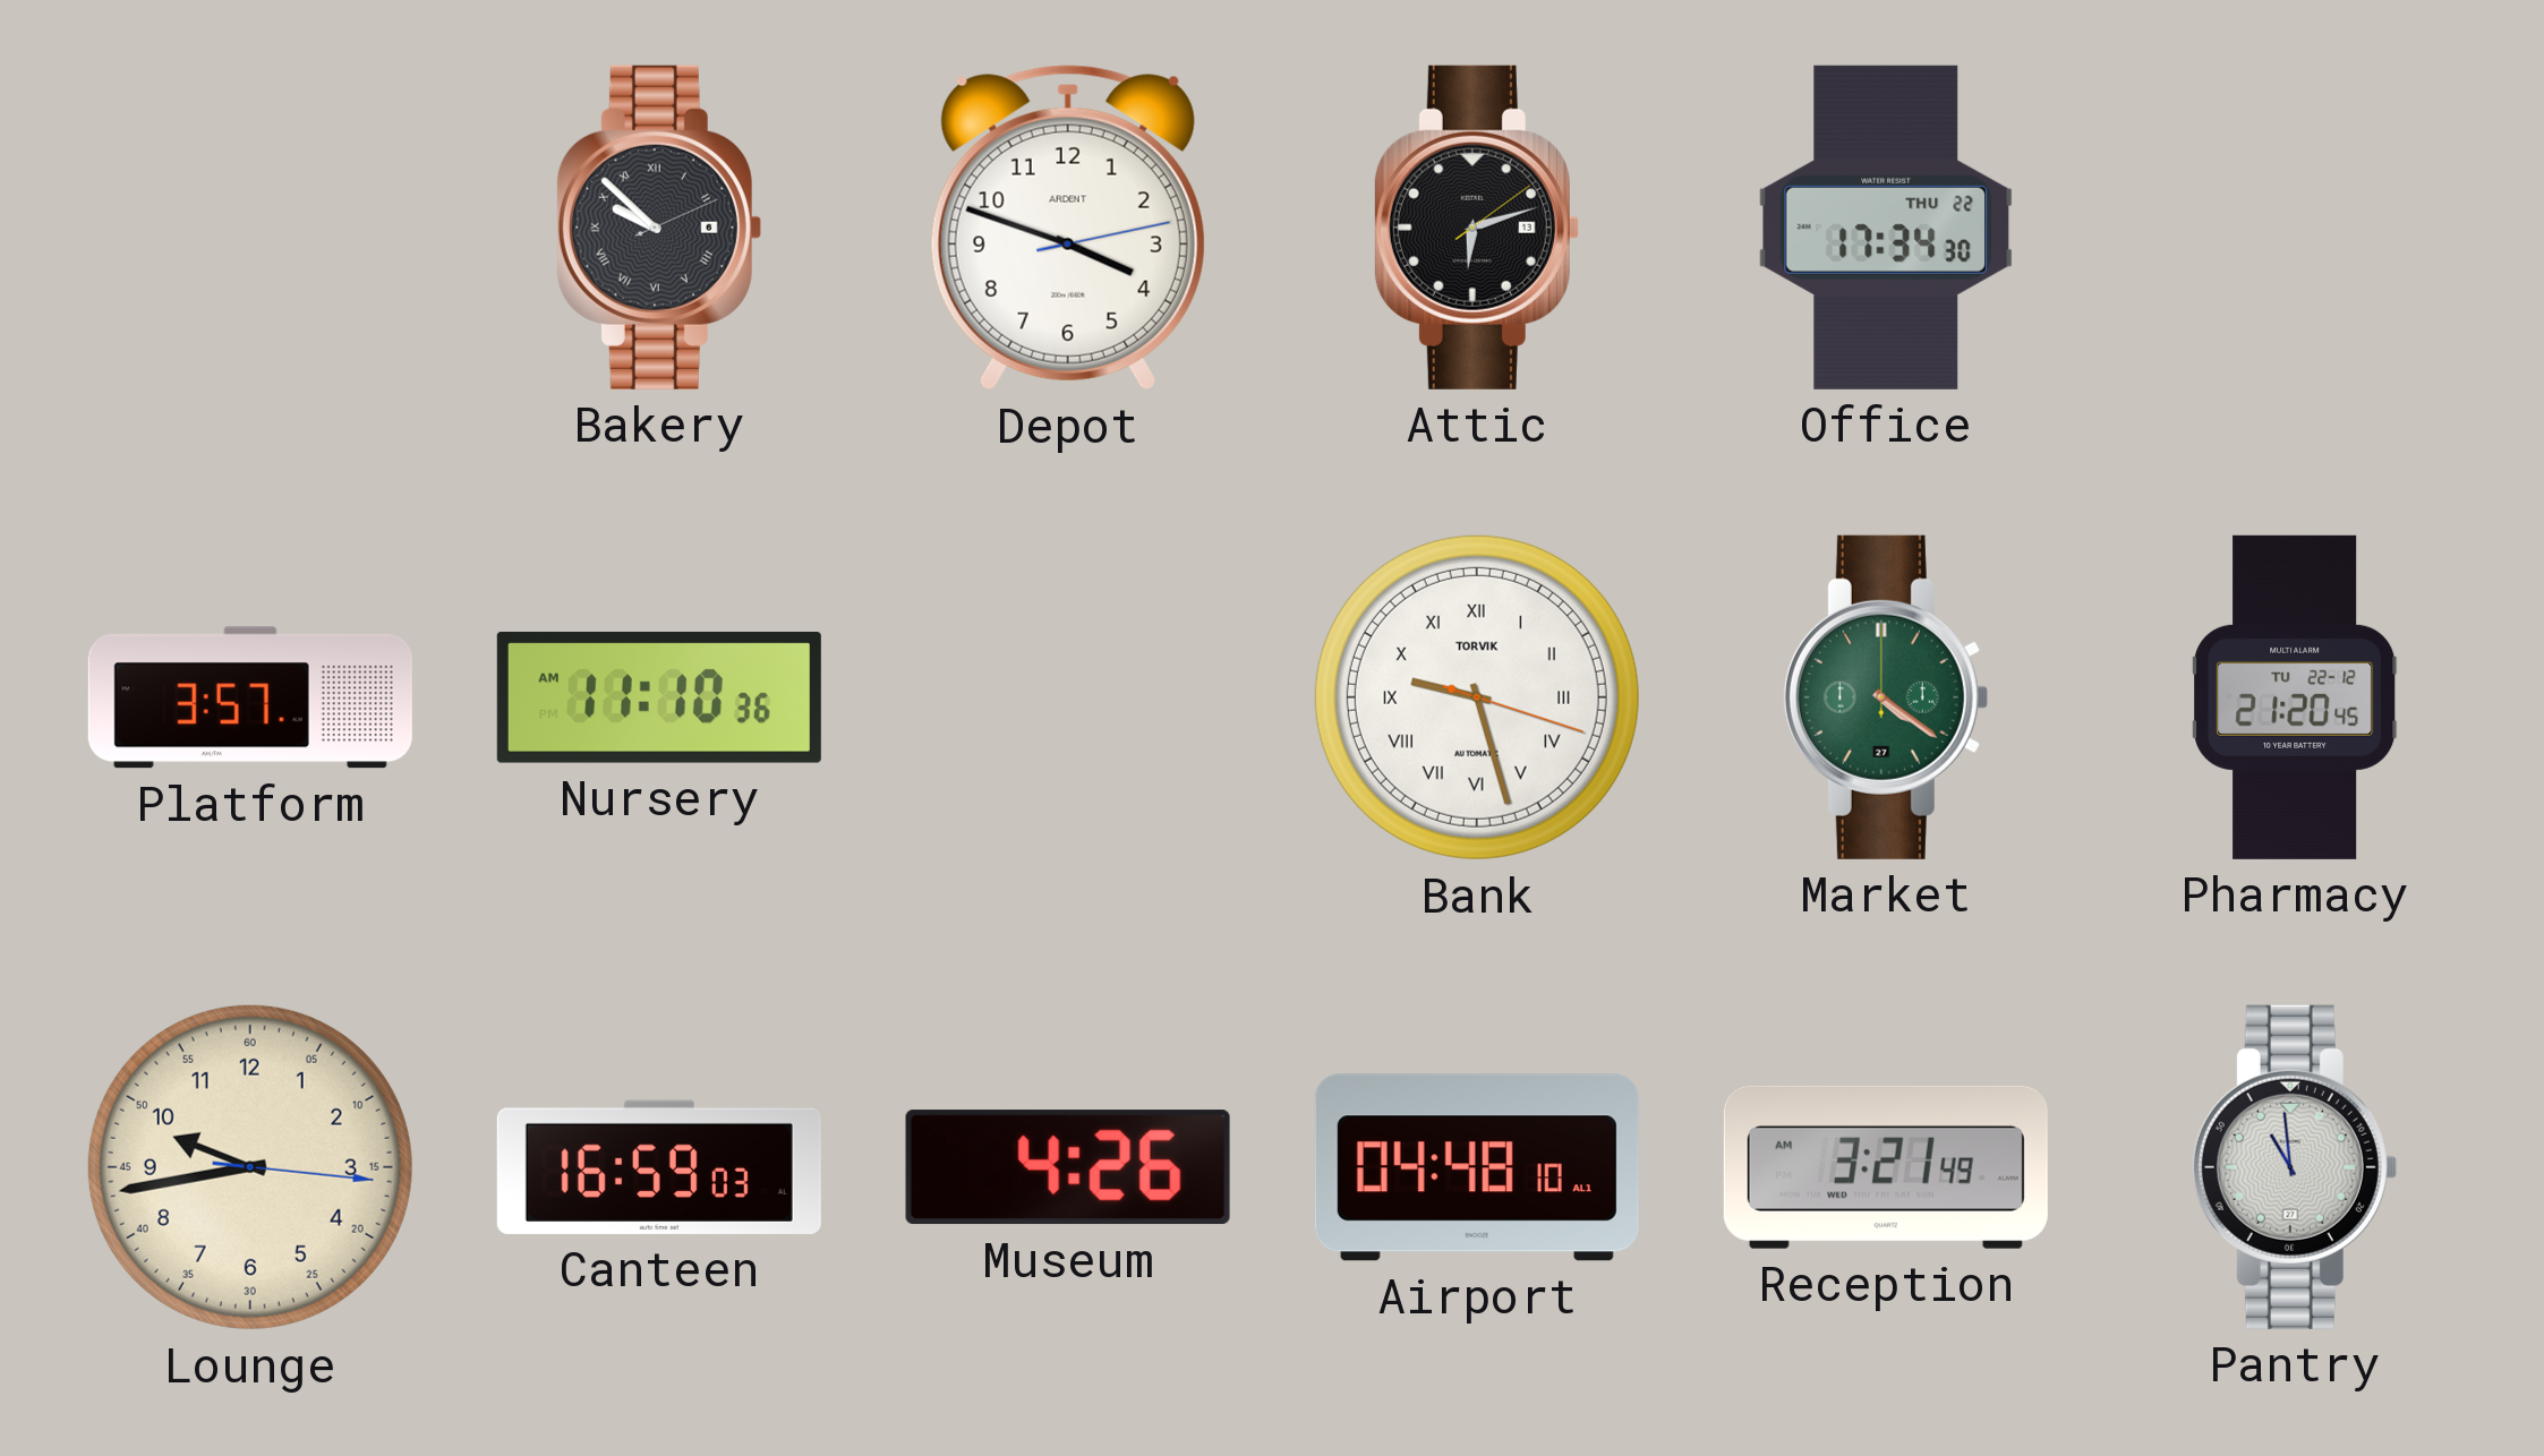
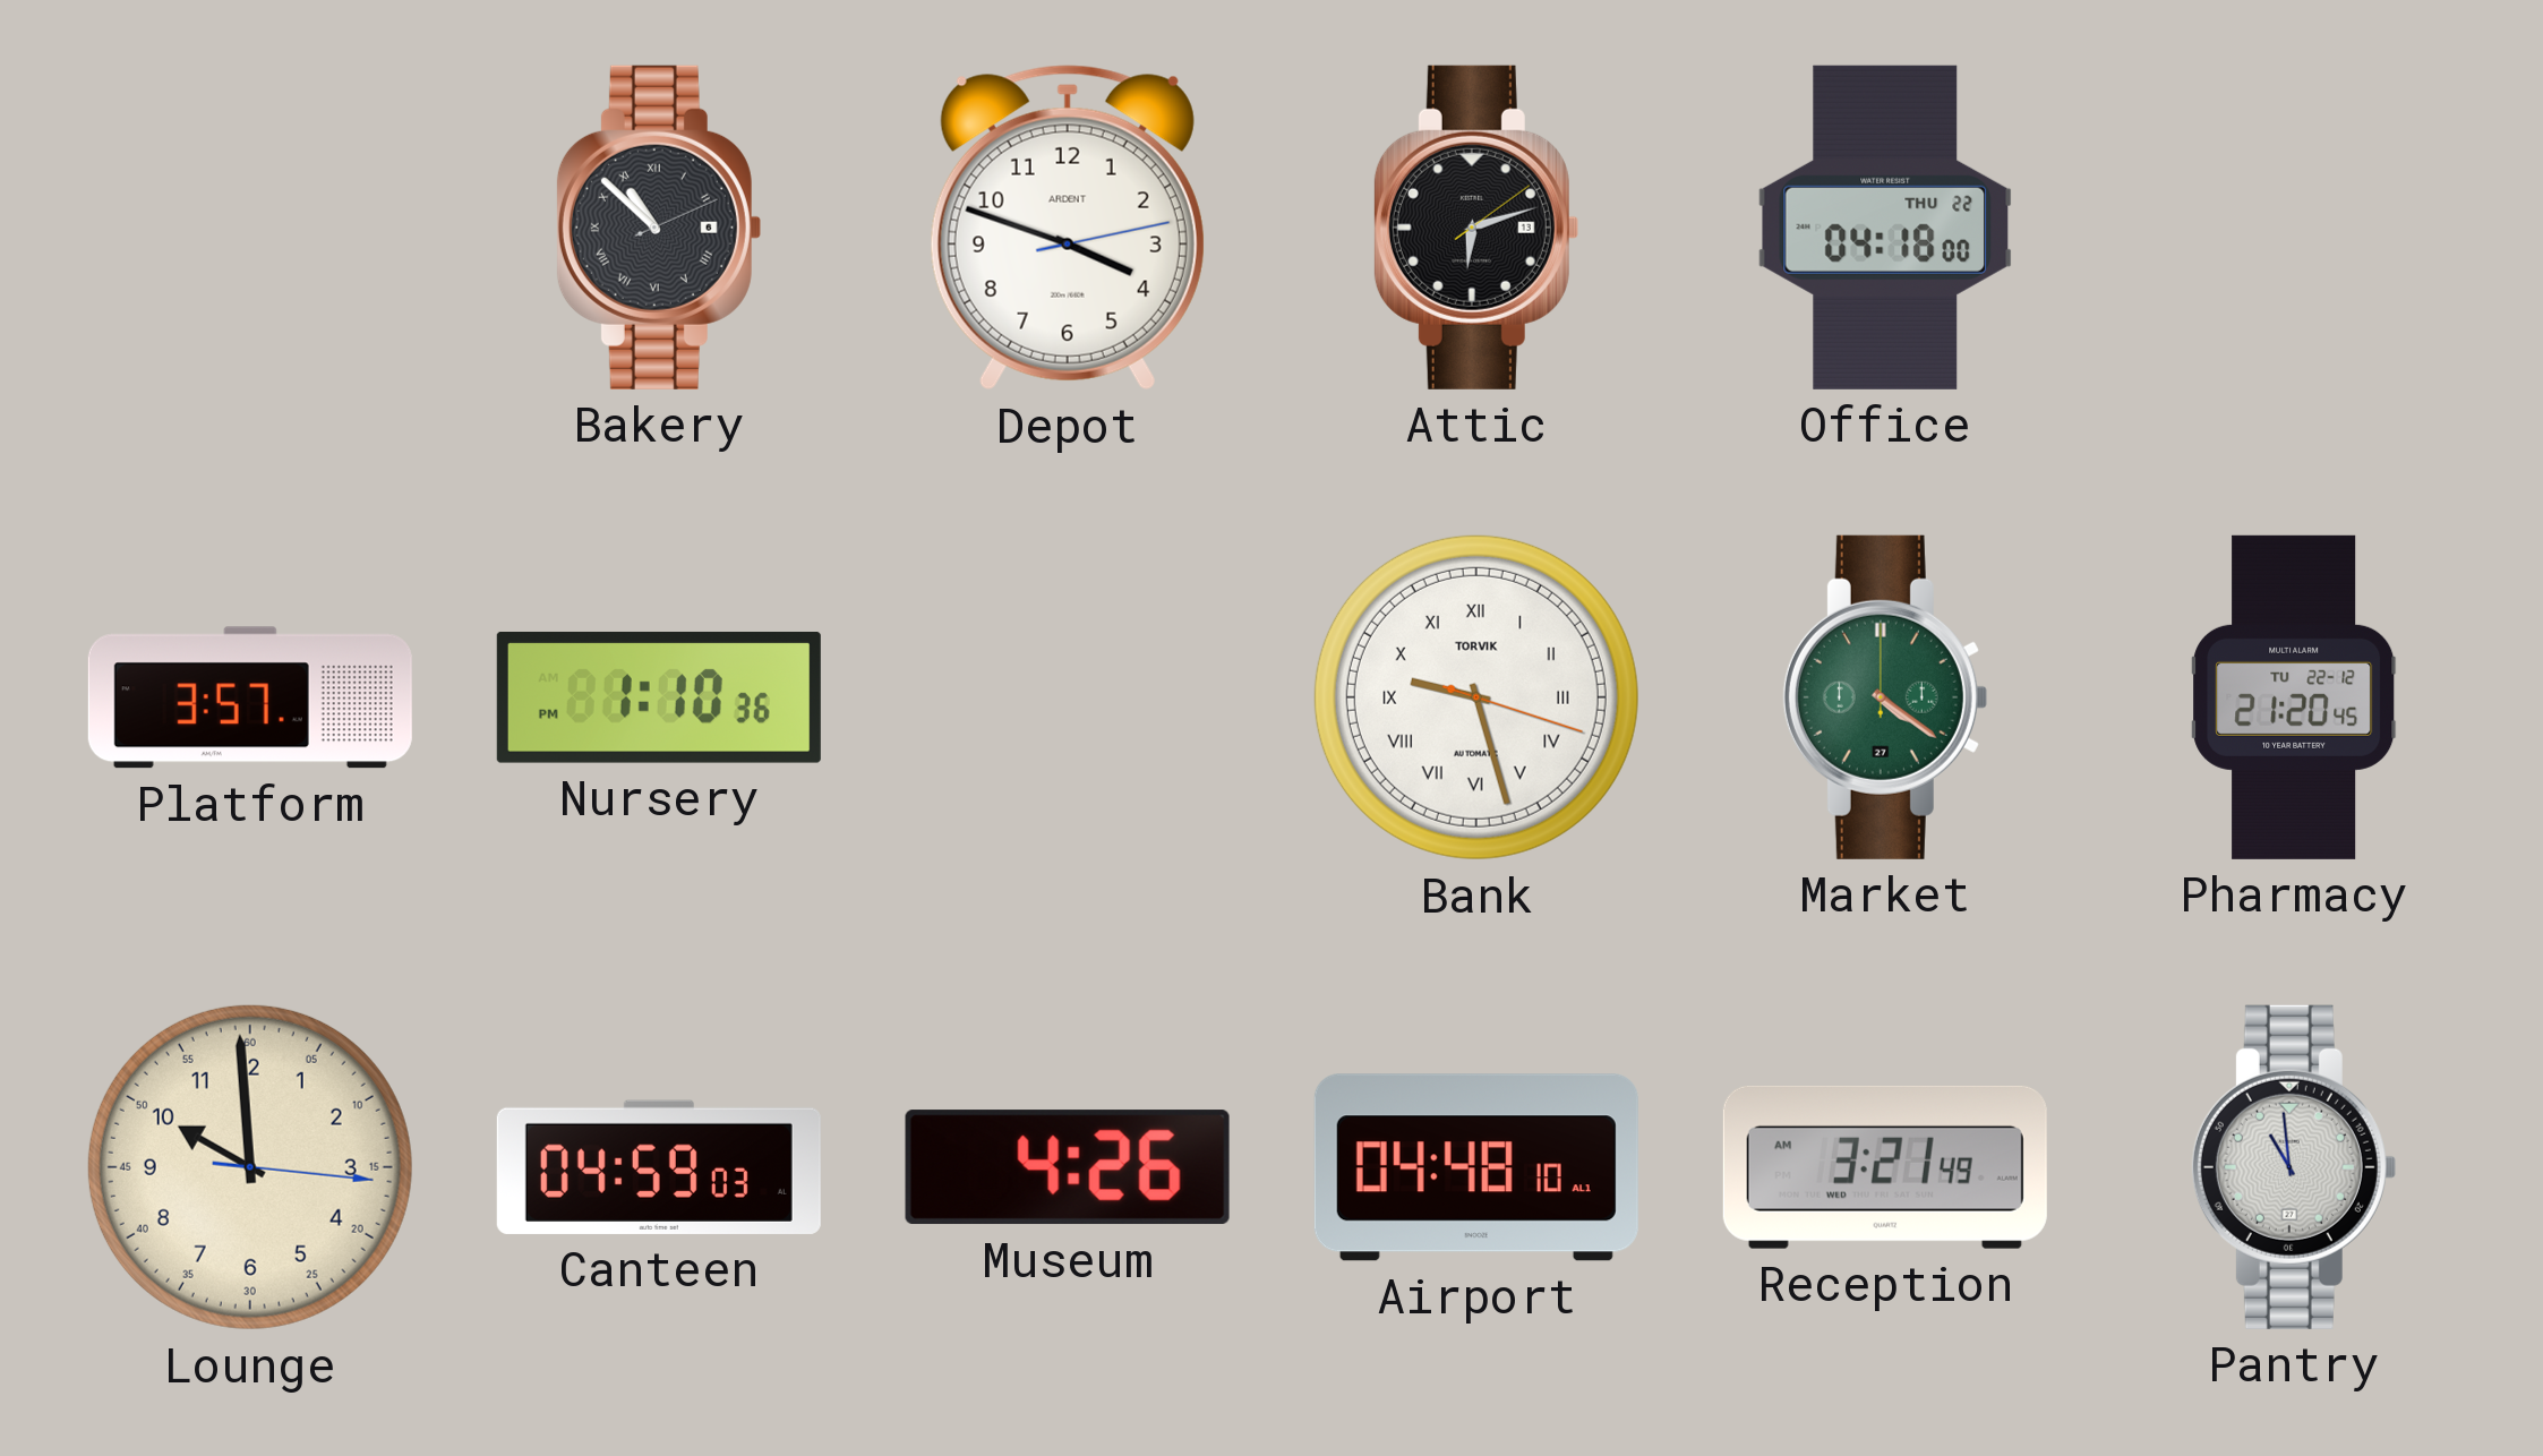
Bakery: 9:52 -> 10:52 (658, 228)
Office: 17:34 -> 04:18 (1885, 228)
Nursery: 11:10 -> 1:10 (659, 697)
Lounge: 9:43 -> 9:59 (250, 1167)
Canteen: 16:59 -> 04:59 (659, 1167)
